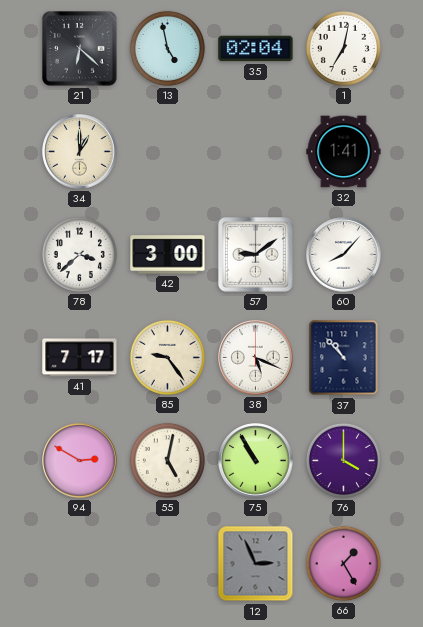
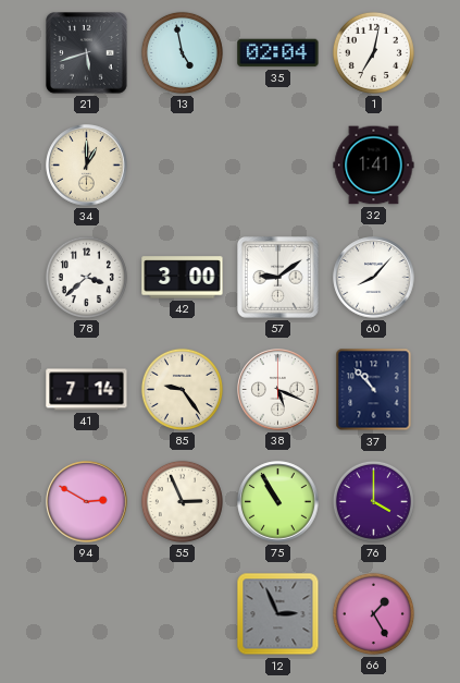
21: 6:22 -> 5:42 (87, 53)
41: 7:17 -> 7:14 (87, 390)
55: 5:02 -> 2:56 (182, 501)
